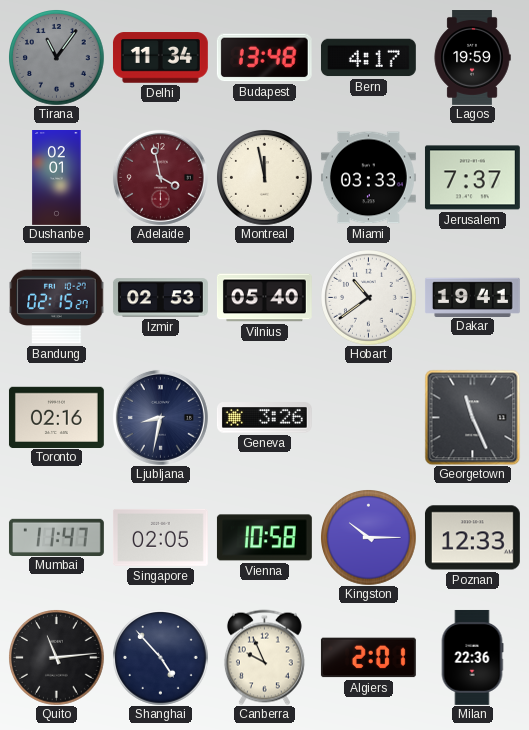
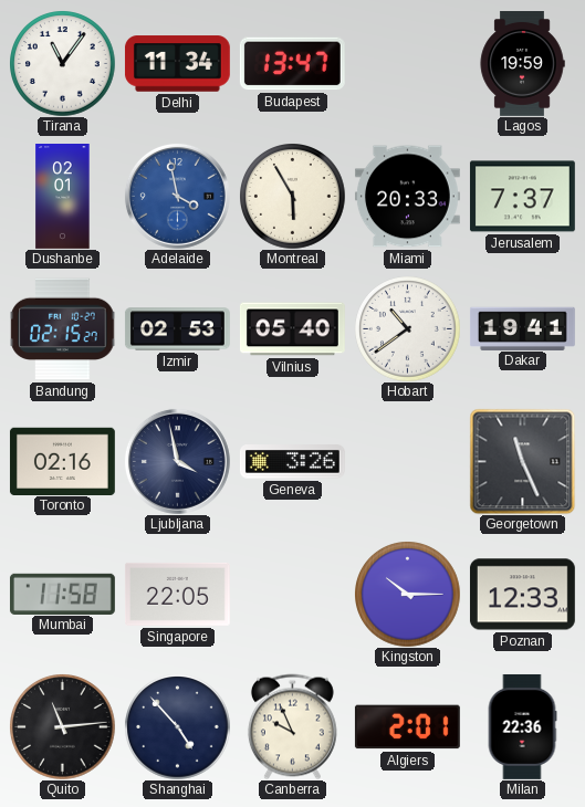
Tirana dial: grey -> white (62, 63)
Budapest: 13:48 -> 13:47 (292, 64)
Bern: 4:17 -> none (368, 58)
Adelaide dial: burgundy -> blue (177, 196)
Montreal: 11:58 -> 5:55 (292, 196)
Miami: 03:33 -> 20:33 (407, 197)
Ljubljana: 8:32 -> 3:58 (177, 461)
Mumbai: 11:47 -> 11:58 (62, 594)
Singapore: 02:05 -> 22:05 (177, 594)
Vienna: 10:58 -> none (264, 538)
